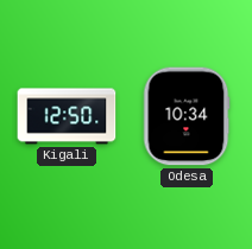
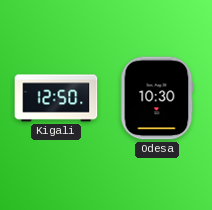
Odesa: 10:34 -> 10:30 (157, 98)
